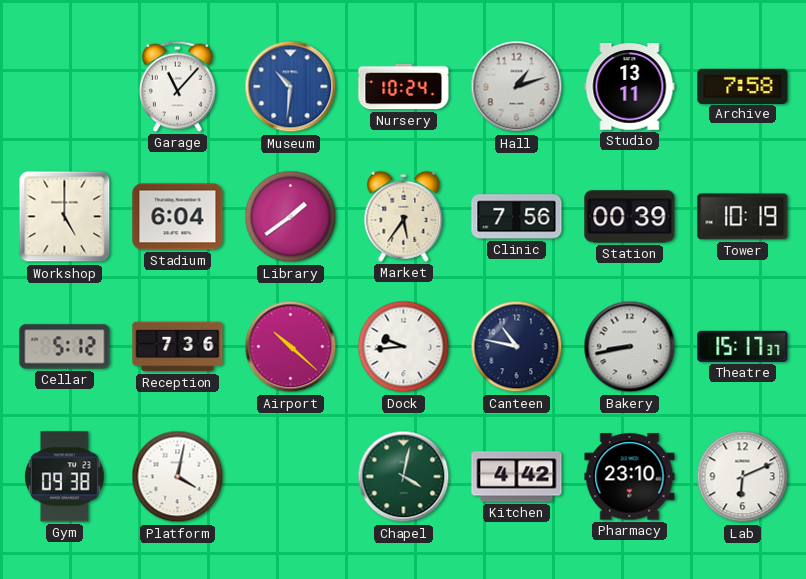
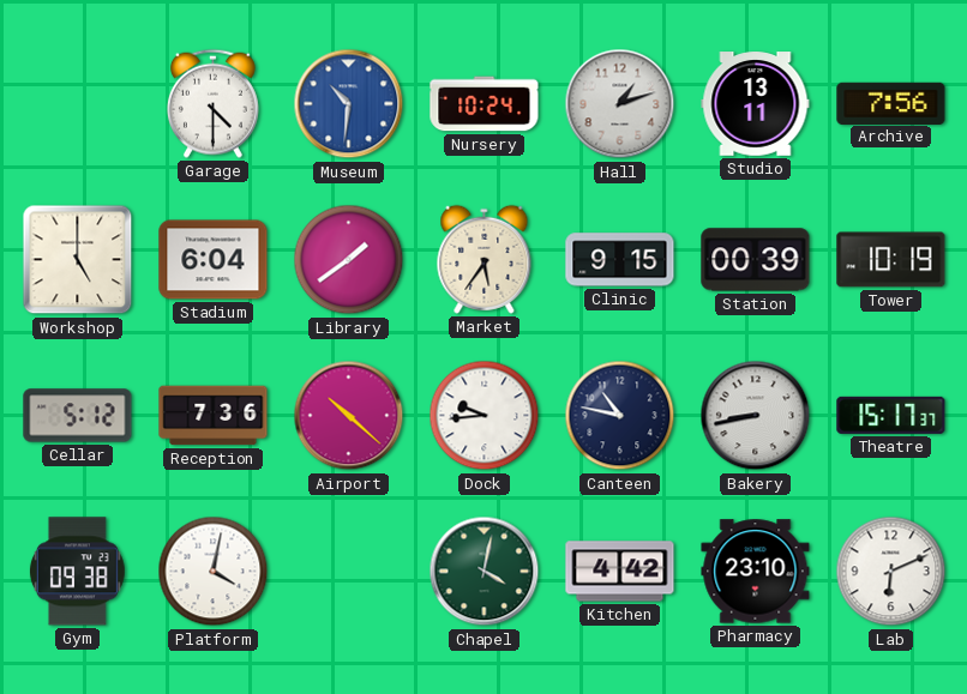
Garage: 11:07 -> 4:30 (212, 103)
Archive: 7:58 -> 7:56 (891, 103)
Clinic: 7:56 -> 9:15 (620, 260)
